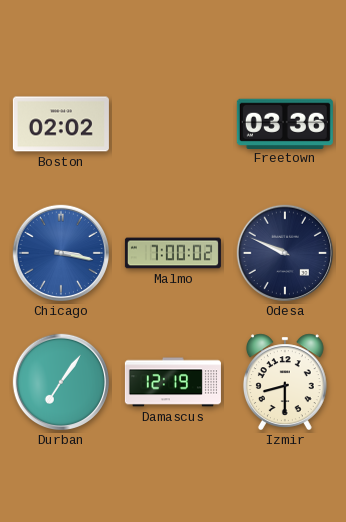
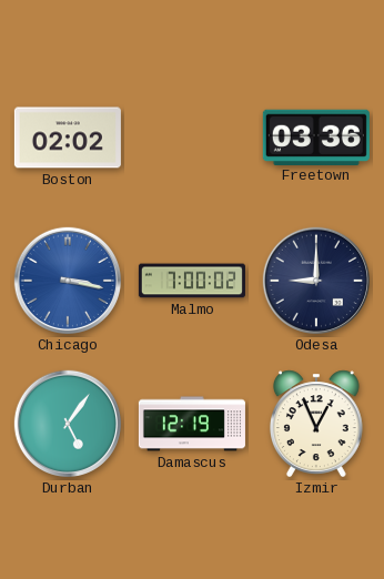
Odesa: 9:49 -> 9:00 (316, 281)
Durban: 7:06 -> 5:06 (68, 424)
Izmir: 8:30 -> 12:56 (316, 424)
